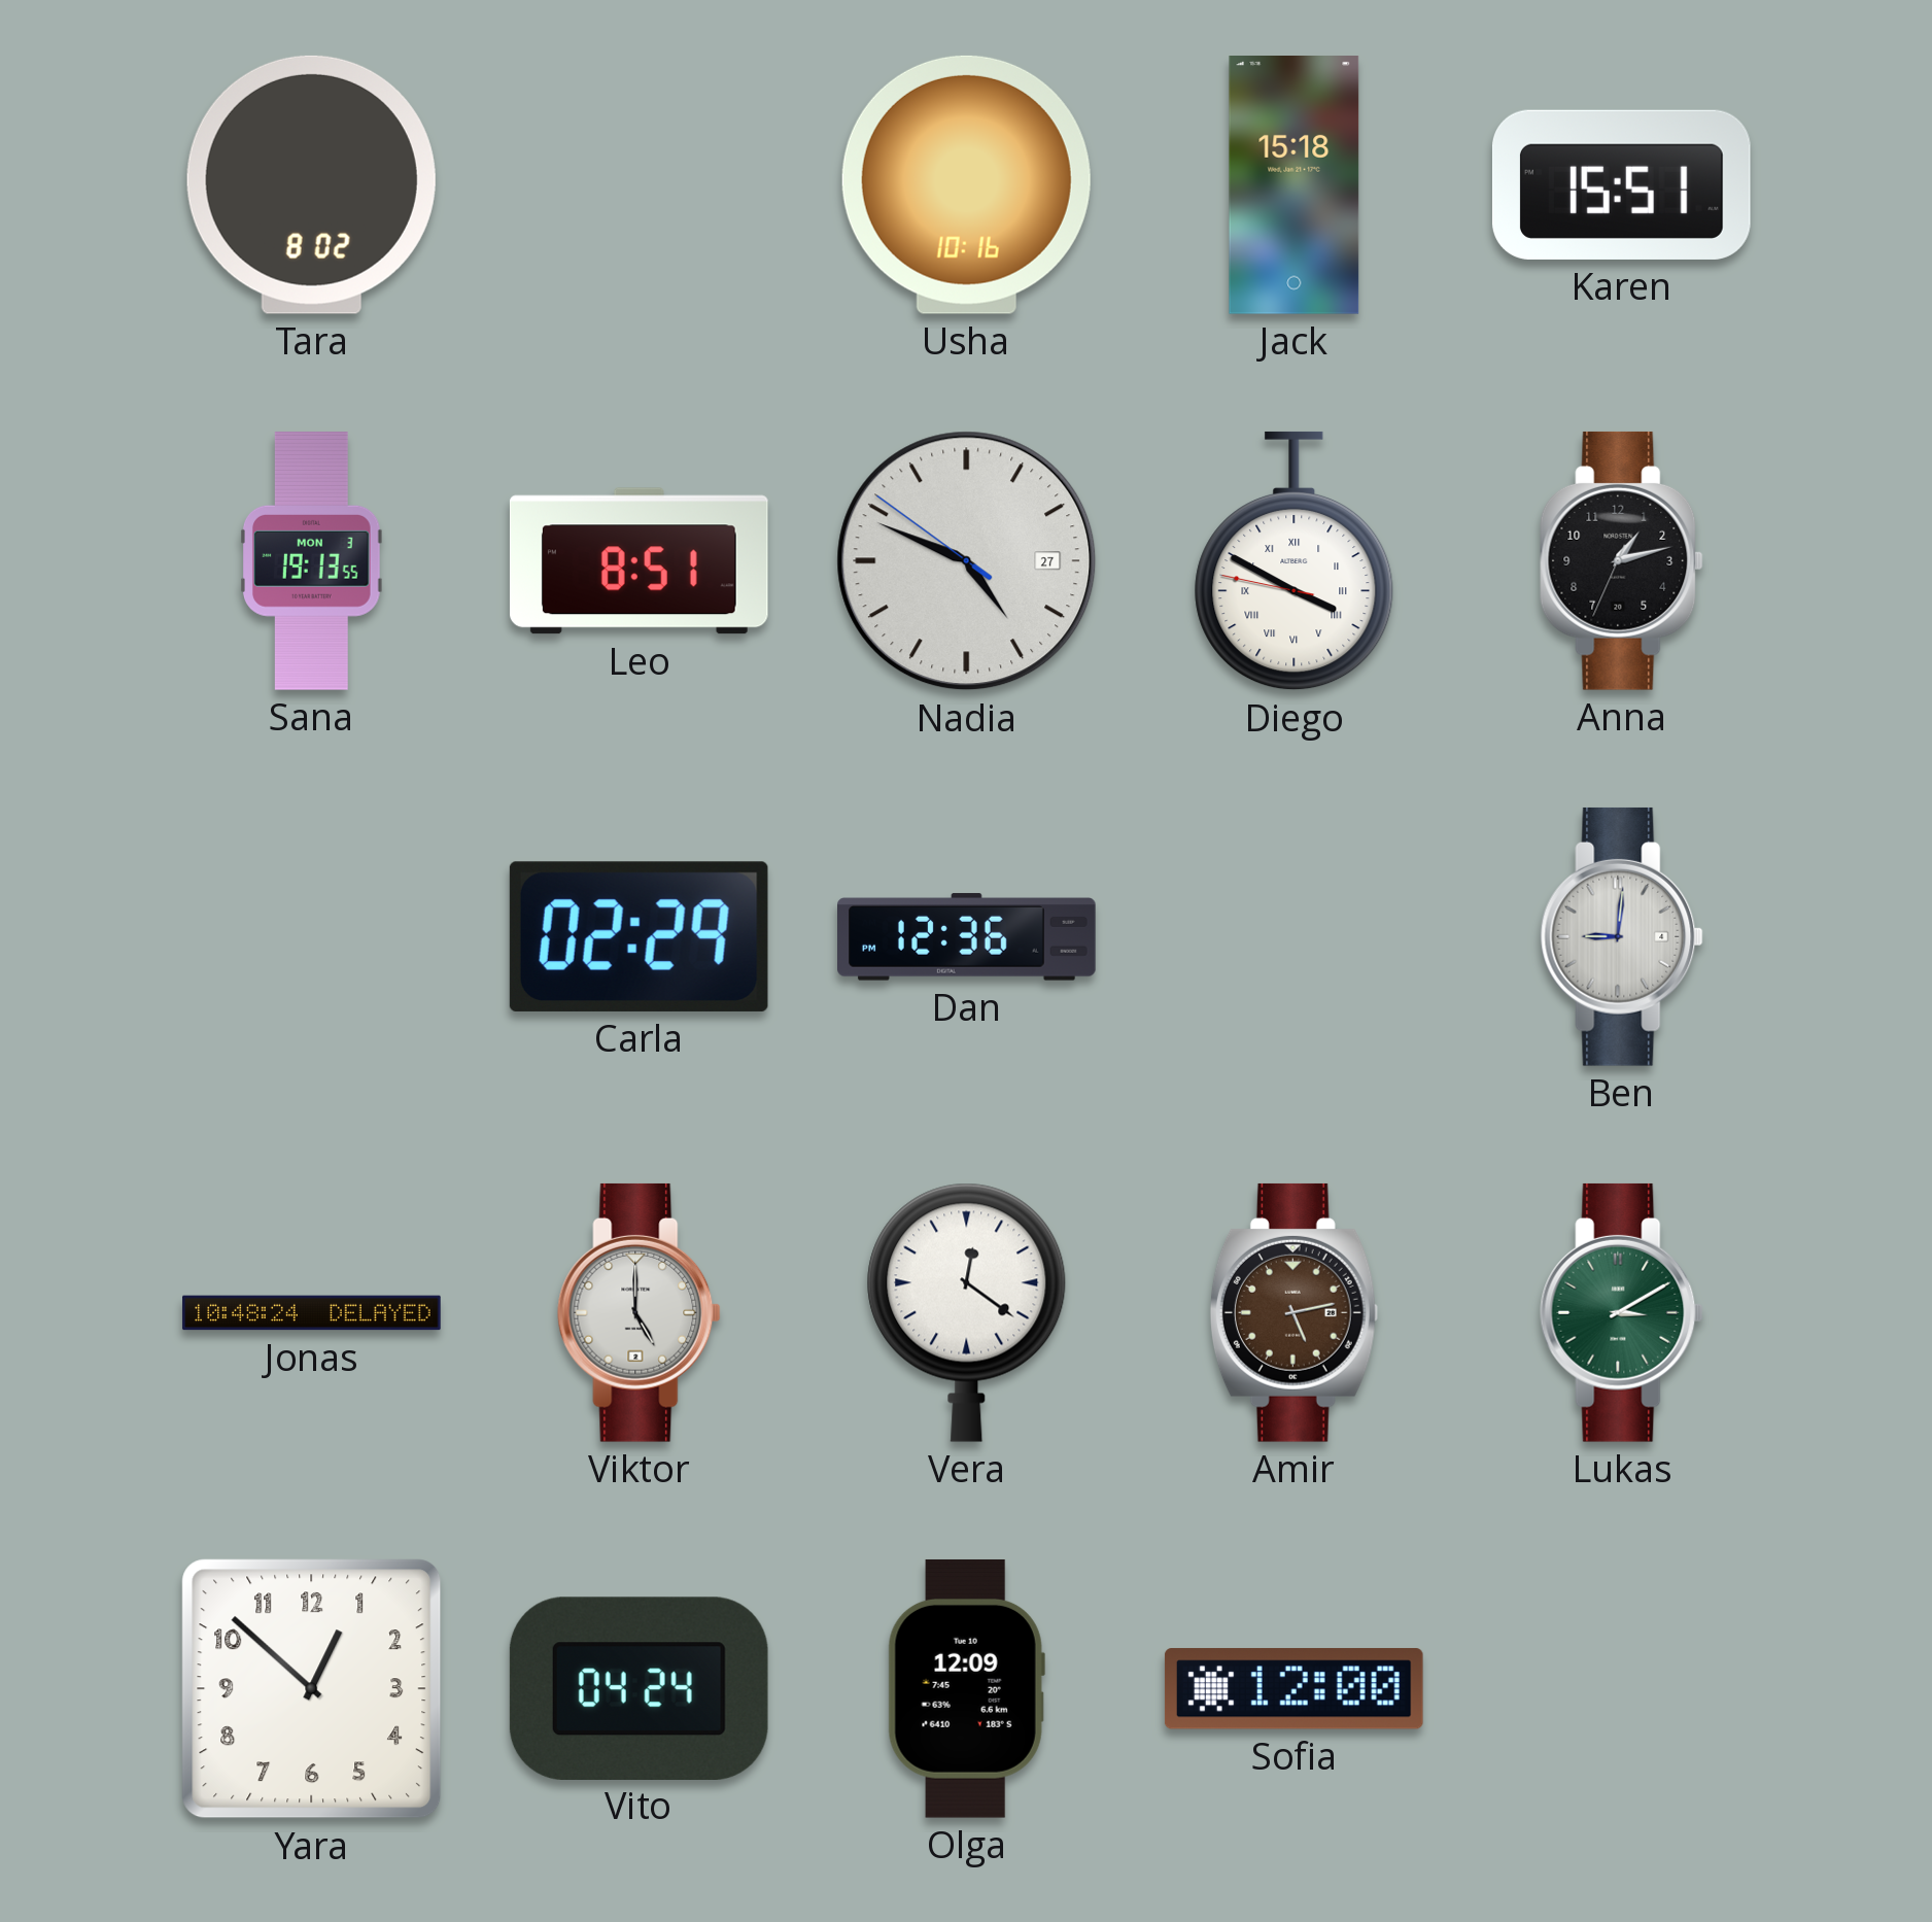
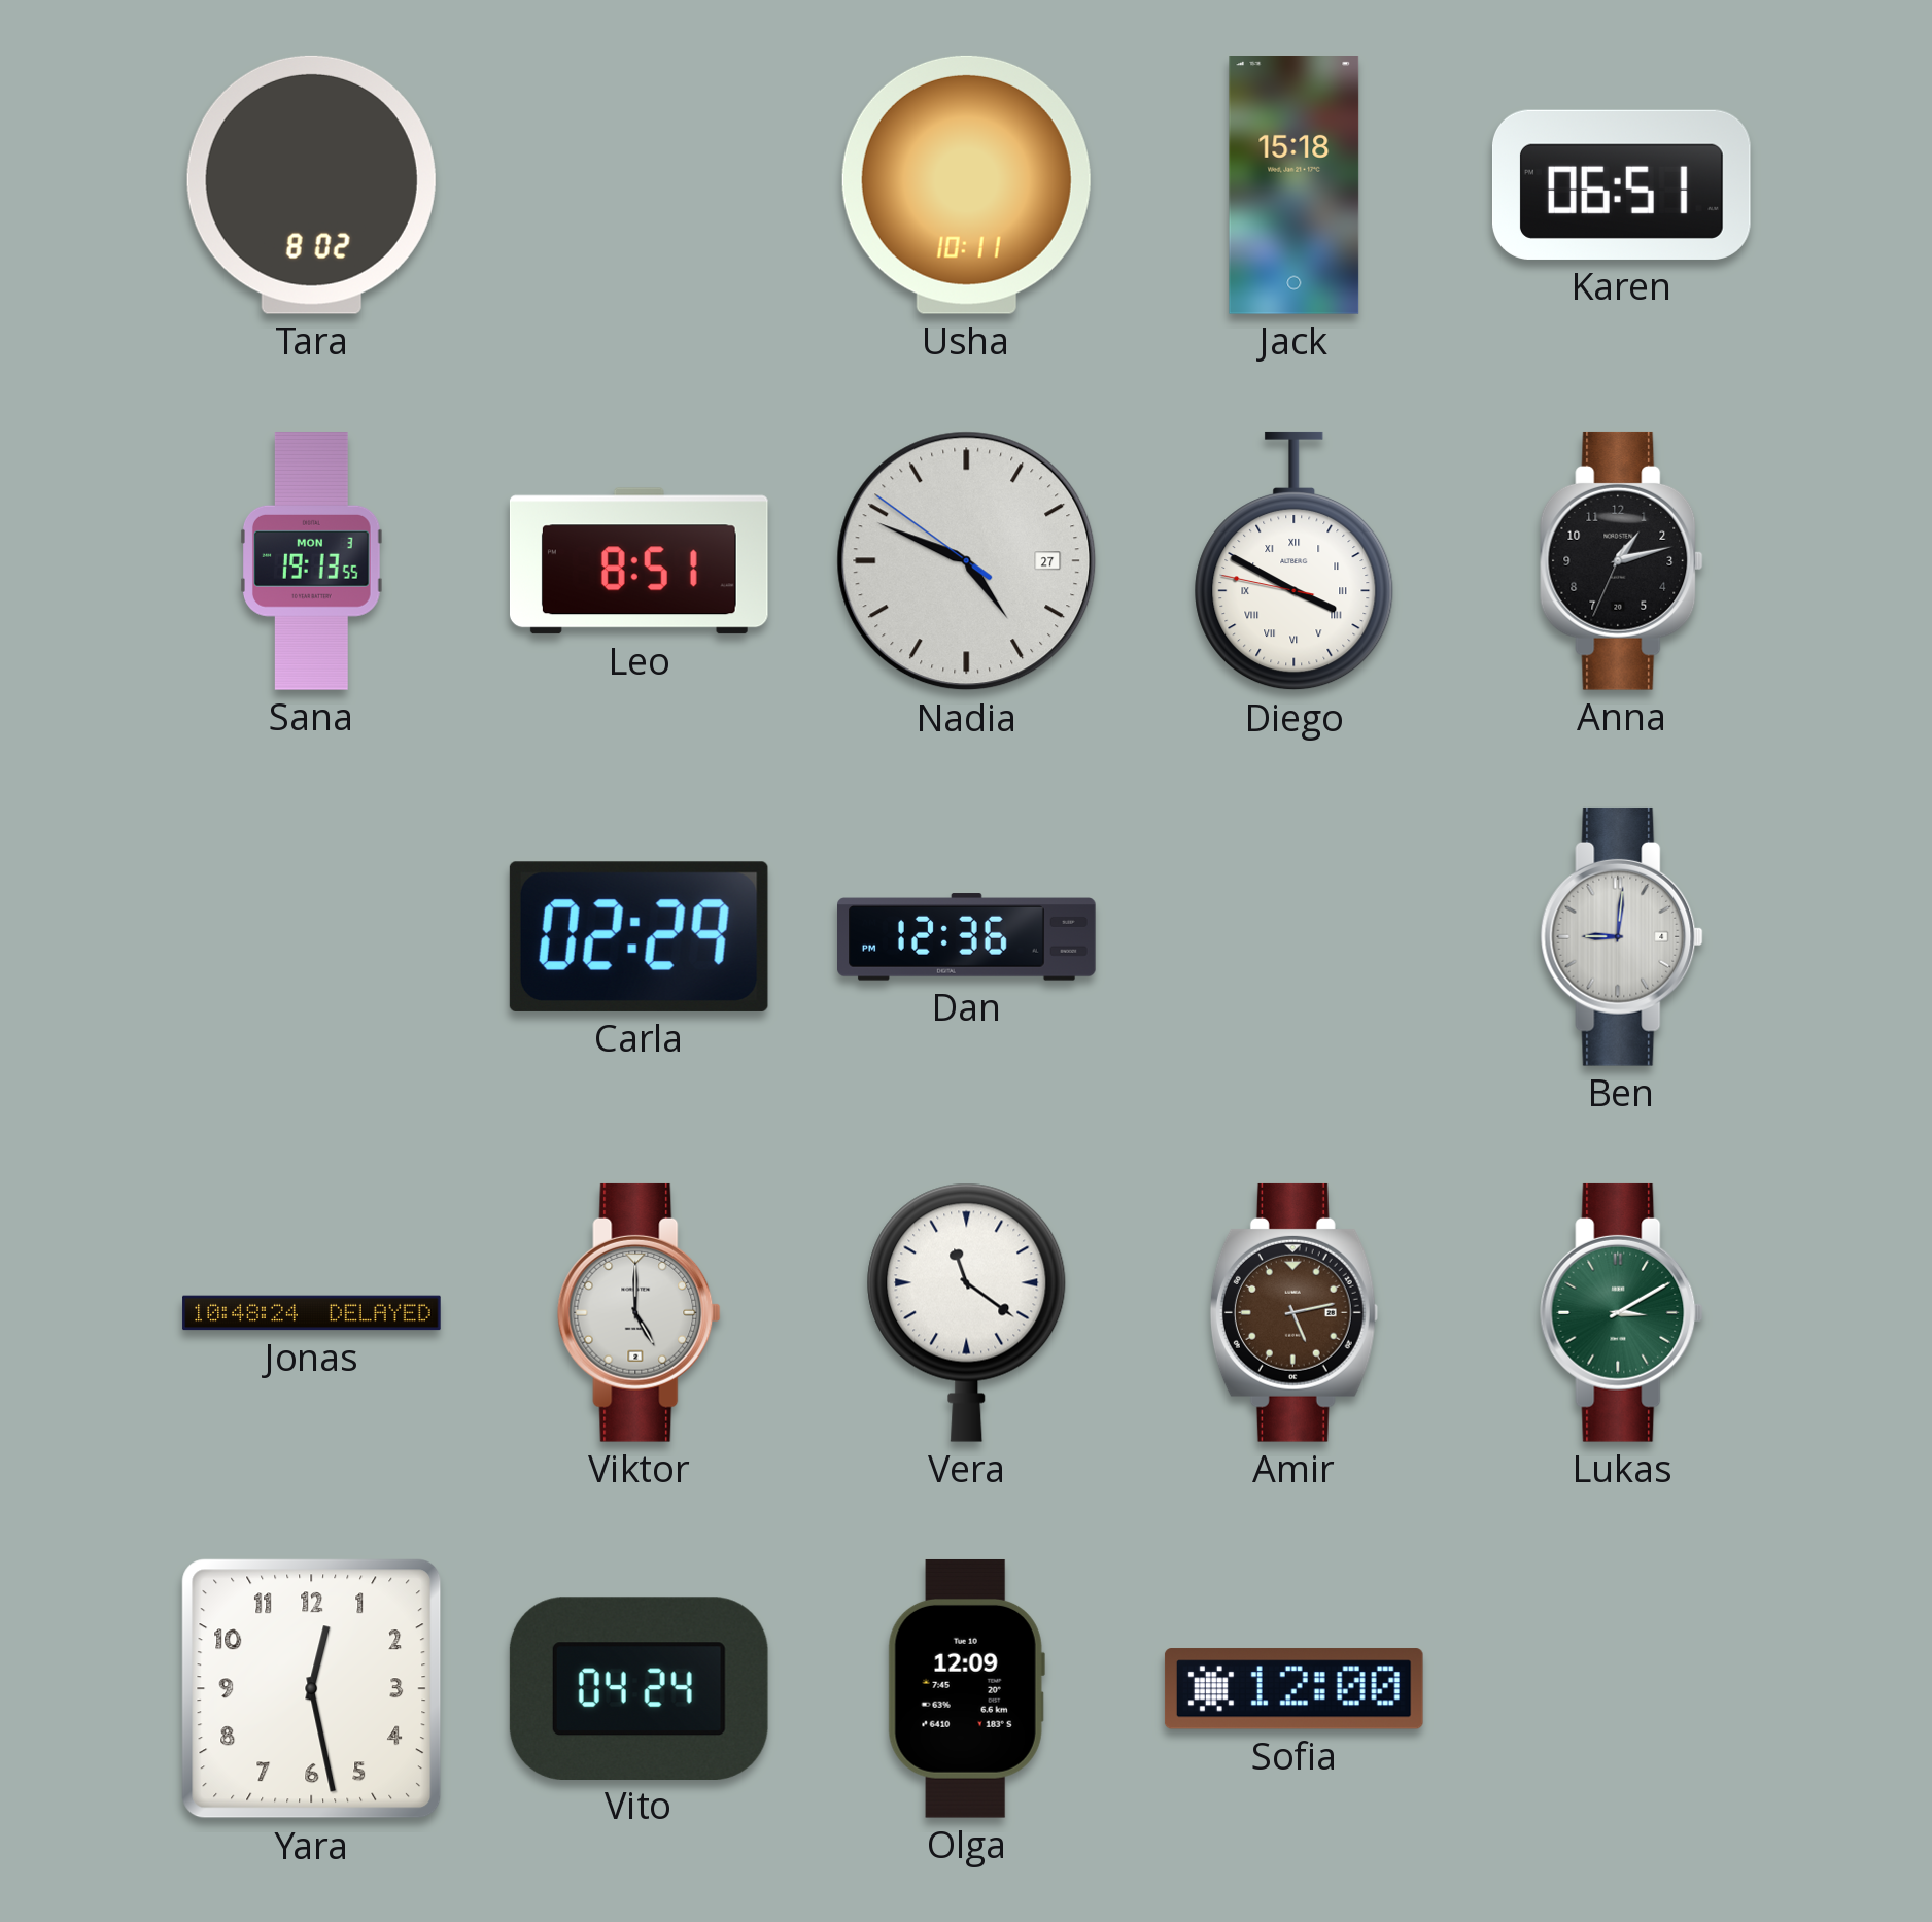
Usha: 10:16 -> 10:11 (966, 184)
Karen: 15:51 -> 06:51 (1621, 184)
Vera: 12:21 -> 11:21 (967, 1312)
Yara: 12:52 -> 12:28 (312, 1689)
